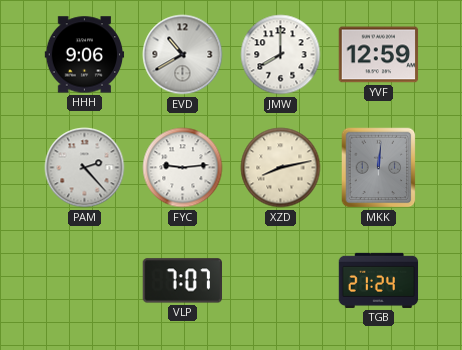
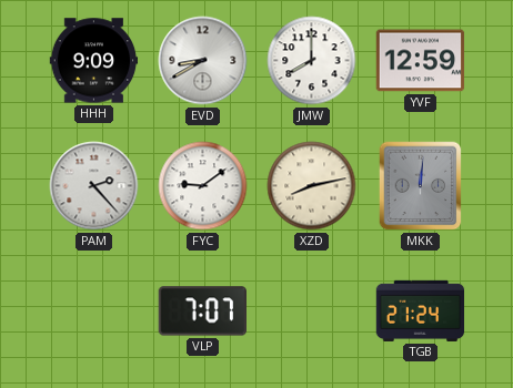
HHH: 9:06 -> 9:09 (94, 61)
EVD: 10:40 -> 8:40 (203, 61)
FYC: 9:14 -> 9:09 (203, 186)
